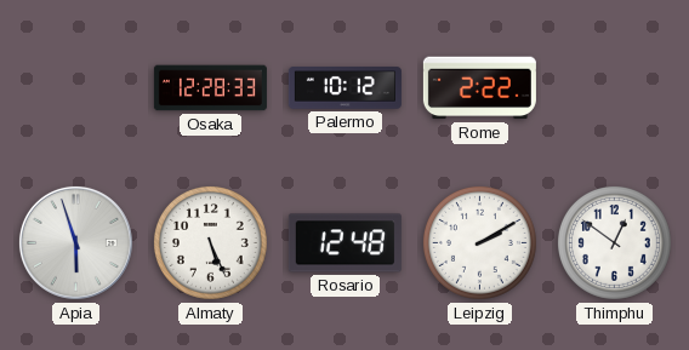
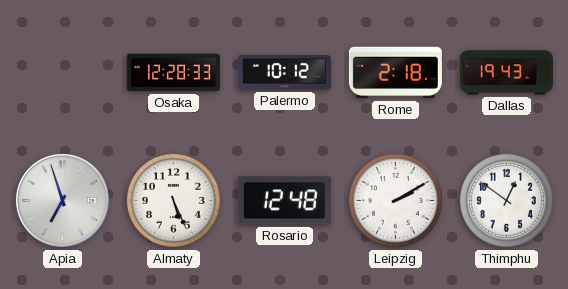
Rome: 2:22 -> 2:18 (395, 73)
Dallas: none -> 19:43 (506, 73)
Apia: 5:57 -> 6:57 (62, 200)
